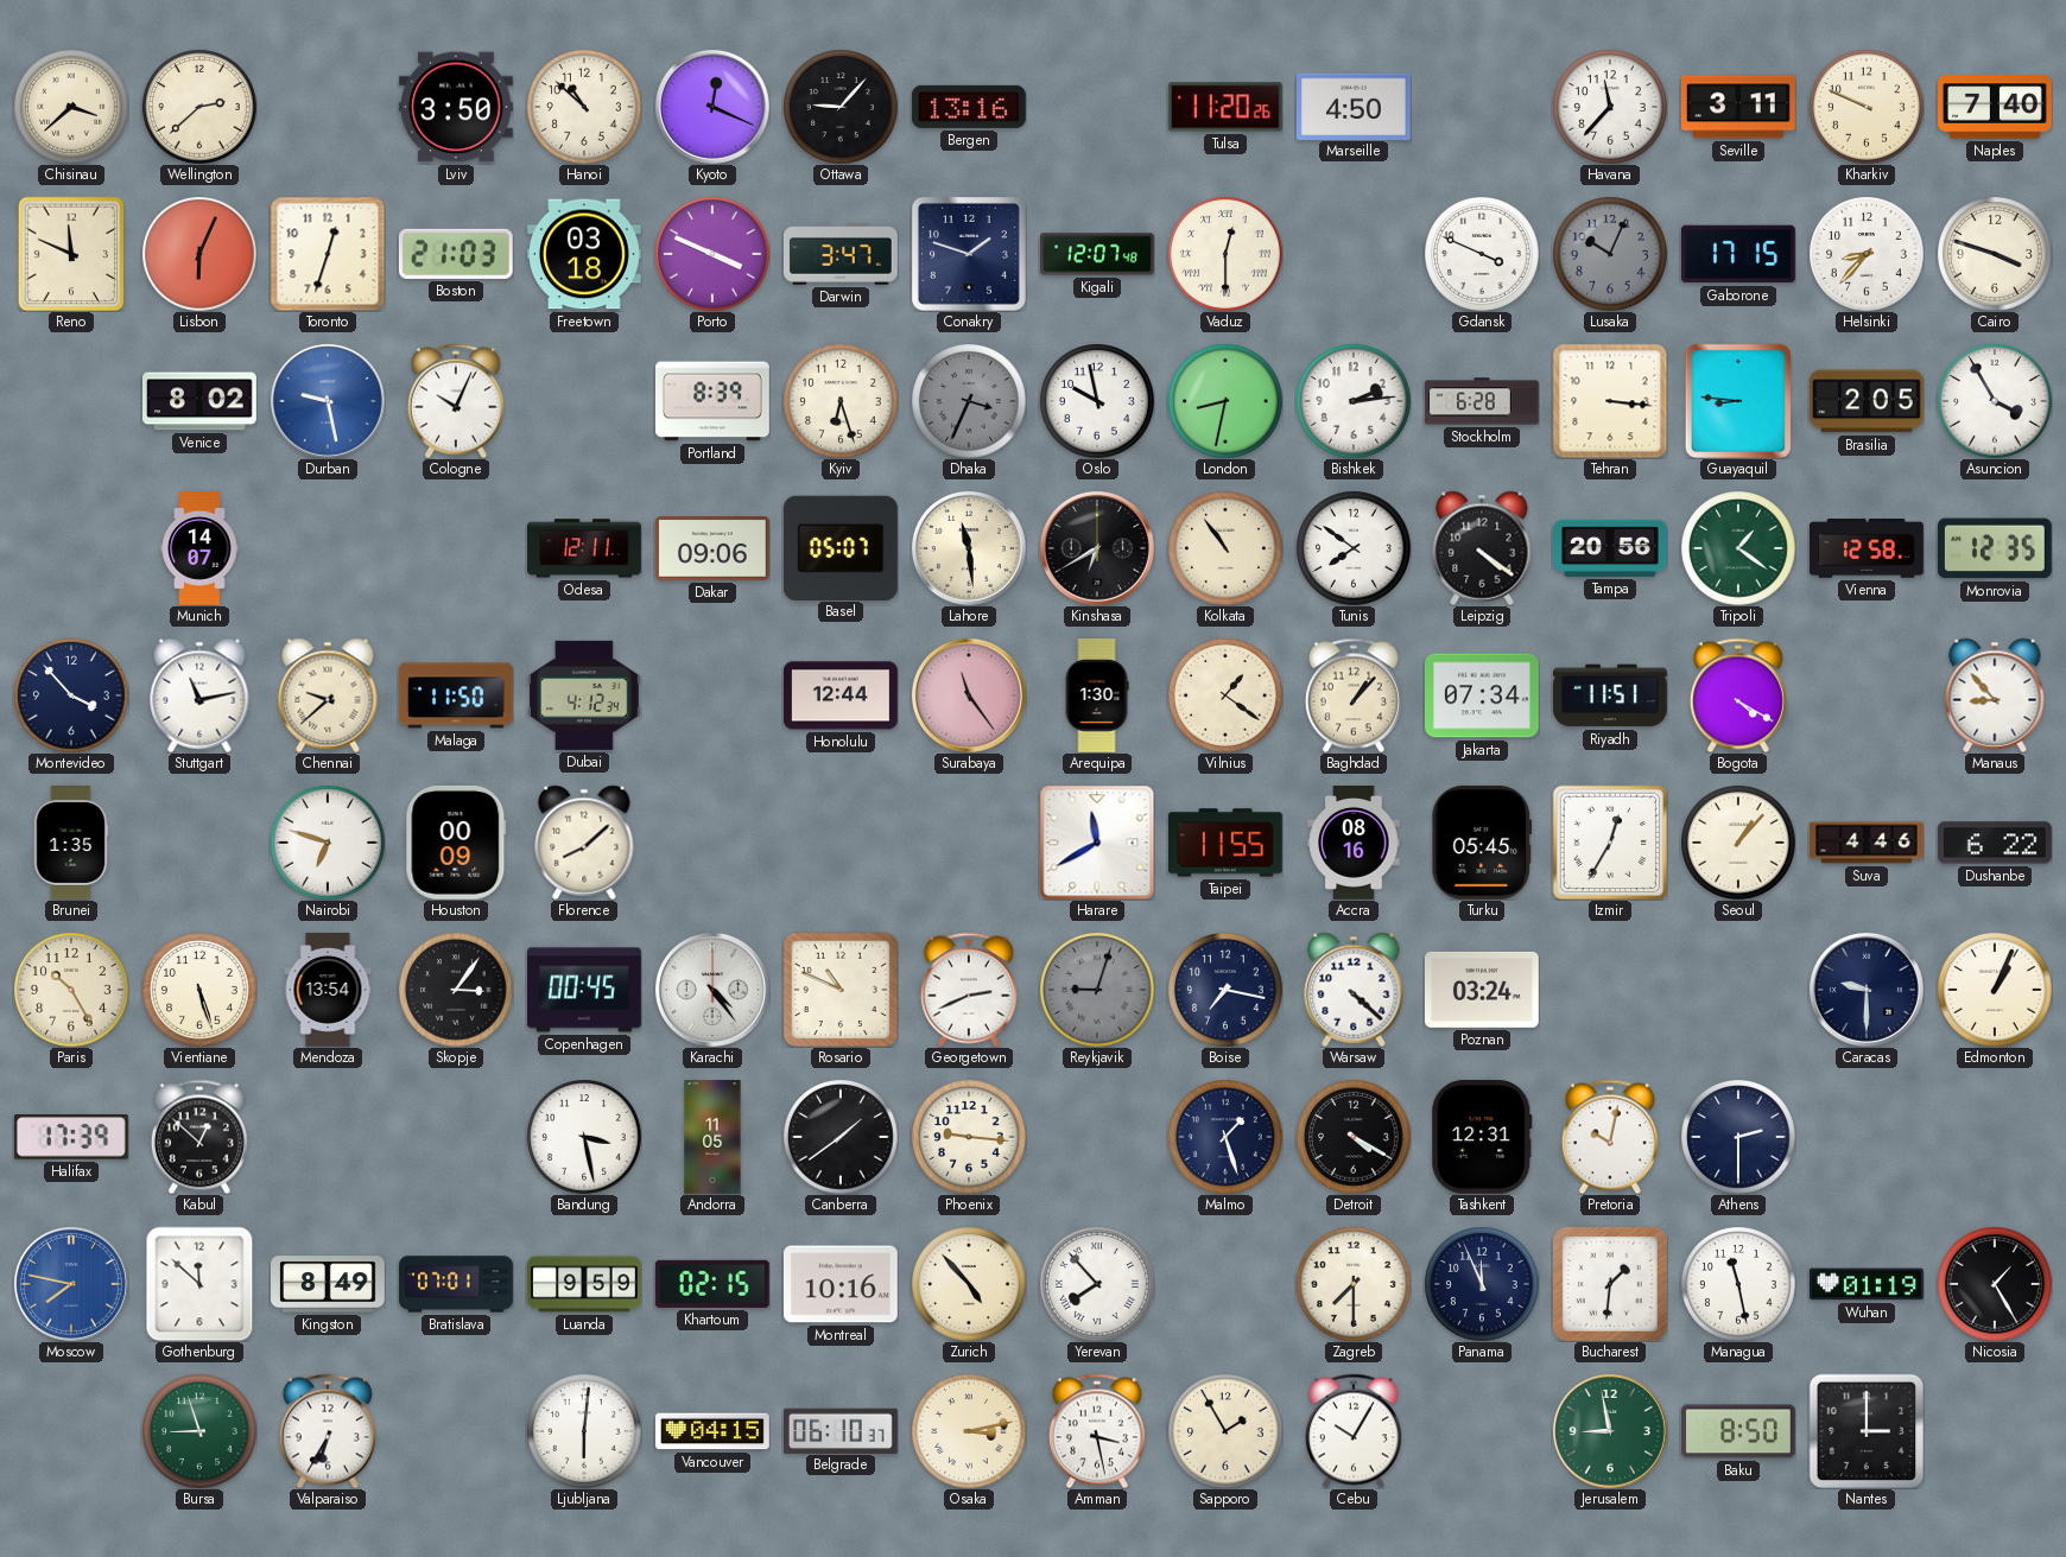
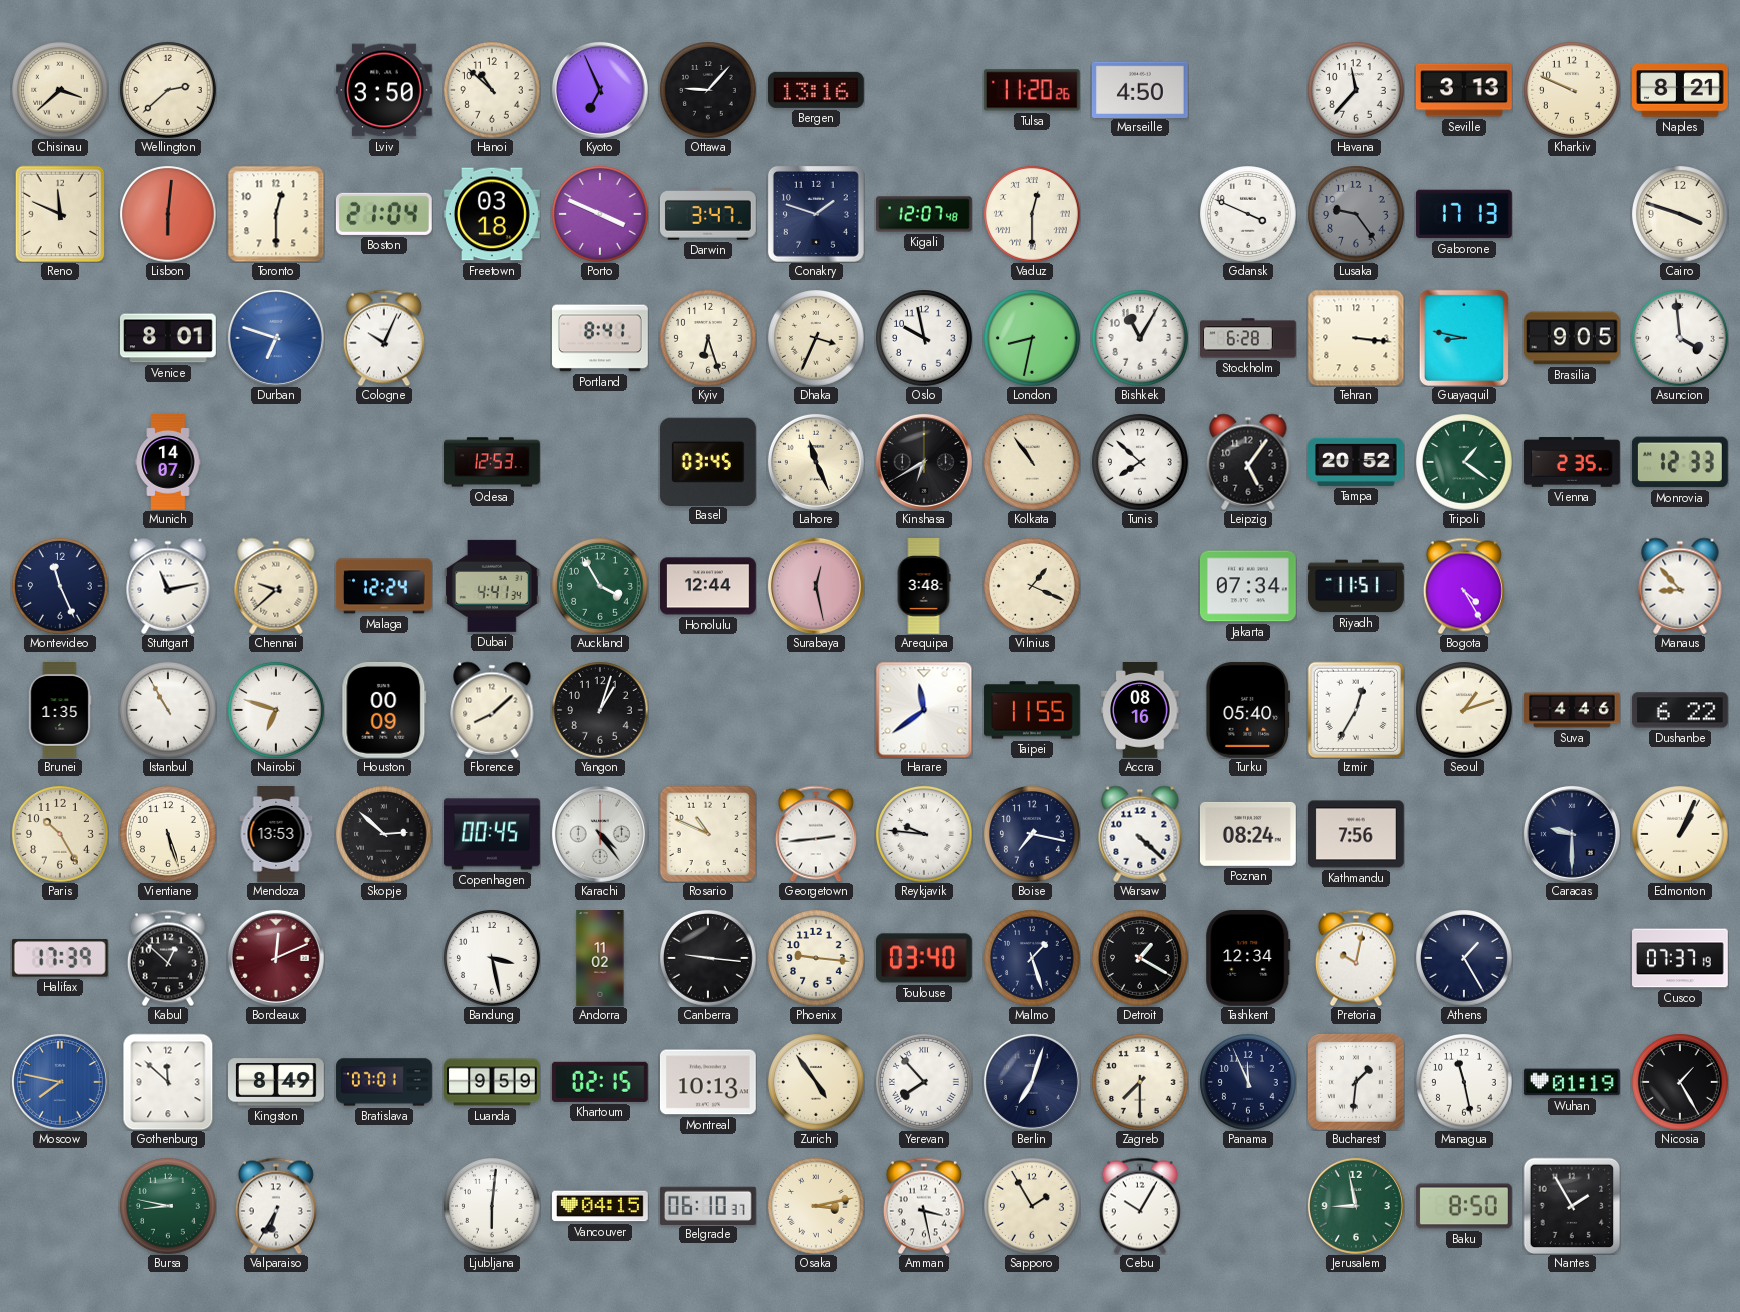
Kyoto: 12:19 -> 6:56 (600, 90)
Seville: 3:11 -> 3:13 (1464, 90)
Naples: 7:40 -> 8:21 (1681, 90)
Lisbon: 6:04 -> 6:01 (168, 214)
Toronto: 12:33 -> 12:30 (276, 214)
Boston: 21:03 -> 21:04 (384, 214)
Lusaka: 10:04 -> 9:24 (1356, 214)
Gaborone: 17:15 -> 17:13 (1464, 214)
Helsinki: 8:37 -> none (1867, 254)
Venice: 8:02 -> 8:01 (169, 338)
Durban: 9:28 -> 6:48 (276, 338)
Portland: 8:39 -> 8:41 (601, 338)
Dhaka dial: grey -> cream (816, 338)
Bishkek: 2:14 -> 11:05 (1140, 338)
Guayaquil: 8:46 -> 8:47 (1464, 338)
Brasilia: 2:05 -> 9:05 (1573, 338)
Asuncion: 3:55 -> 3:59 (1680, 338)
Odesa: 12:11 -> 12:53 (493, 462)
Dakar: 09:06 -> none (712, 549)
Basel: 05:07 -> 03:45 (708, 461)
Lahore: 11:29 -> 11:26 (816, 462)
Tunis: 7:51 -> 7:52 (1140, 462)
Leipzig: 4:21 -> 5:06 (1248, 462)
Tampa: 20:56 -> 20:52 (1357, 462)
Vienna: 12:58 -> 2:35 (1573, 462)
Monrovia: 12:35 -> 12:33 (1680, 462)
Montevideo: 3:53 -> 11:26 (60, 586)
Malaga: 11:50 -> 12:24 (385, 586)
Dubai: 4:12 -> 4:41 (492, 586)
Auckland: none -> 3:55 (600, 586)
Surabaya: 11:24 -> 12:28 (816, 586)
Arequipa: 1:30 -> 3:48 (924, 587)
Vilnius: 1:21 -> 1:19 (1032, 586)
Baghdad: 1:07 -> none (1354, 695)
Bogota: 4:20 -> 4:25 (1464, 586)
Istanbul: none -> 10:55 (168, 710)
Yangon: none -> 1:03 (600, 710)
Harare: 11:40 -> 11:39 (924, 710)
Turku: 05:45 -> 05:40 (1248, 710)
Seoul: 1:07 -> 1:12 (1464, 710)
Mendoza: 13:54 -> 13:53 (276, 835)
Skopje: 3:06 -> 2:52 (384, 834)
Georgetown: 2:41 -> 2:44 (816, 834)
Reykjavik: 9:03 -> 9:46 (924, 834)
Reykjavik dial: grey -> white (924, 834)
Poznan: 03:24 -> 08:24 (1248, 834)
Kathmandu: none -> 7:56 (1356, 834)
Bordeaux: none -> 12:11 (276, 958)
Andorra: 11:05 -> 11:02 (600, 959)
Canberra: 1:39 -> 9:16 (708, 958)
Toulouse: none -> 03:40 (924, 958)
Detroit: 4:20 -> 1:20 (1140, 958)
Tashkent: 12:31 -> 12:34 (1248, 958)
Athens: 2:30 -> 1:25 (1464, 958)
Cusco: none -> 07:37 (1681, 958)
Montreal: 10:16 -> 10:13 (708, 1082)
Zurich: 4:53 -> 4:54 (816, 1082)
Berlin: none -> 7:03 (1032, 1082)
Bursa: 8:57 -> 8:47 (168, 1206)
Nantes: 3:00 -> 1:55 (1572, 1206)
